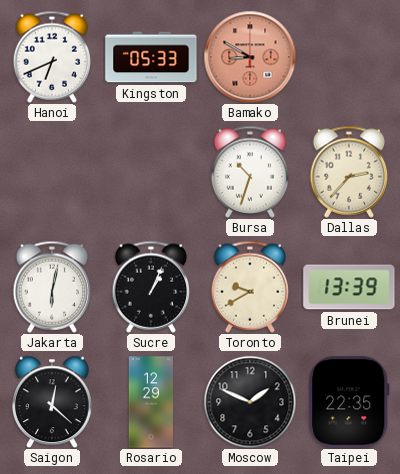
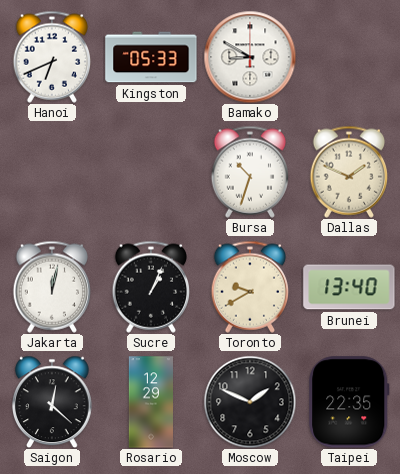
Bamako dial: salmon -> white (250, 57)
Dallas: 2:37 -> 1:49 (348, 172)
Jakarta: 6:02 -> 12:02 (51, 287)
Brunei: 13:39 -> 13:40 (349, 287)
